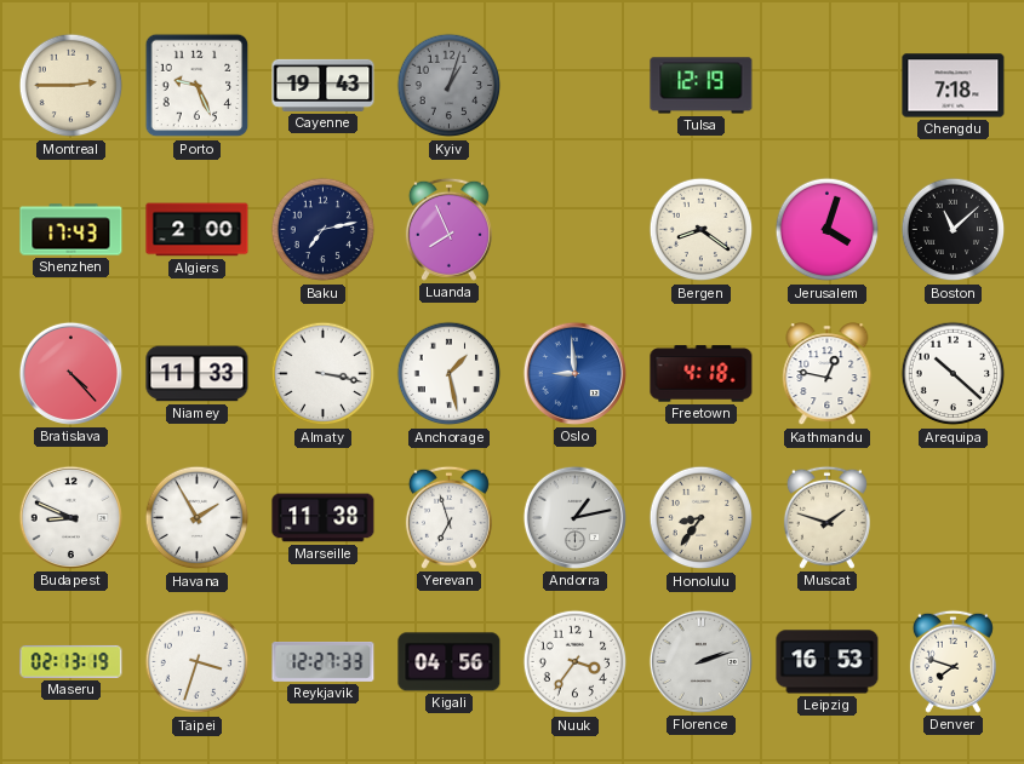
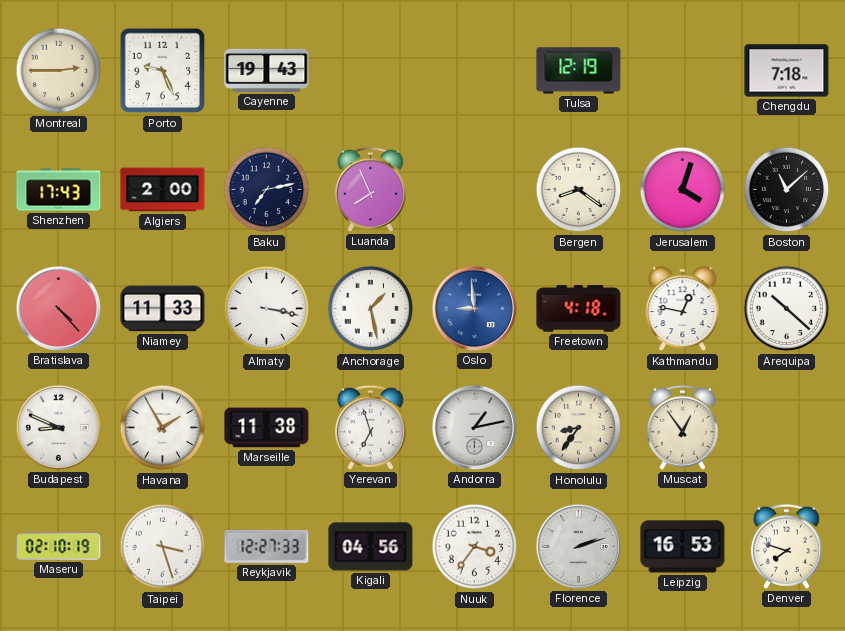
Kyiv: 1:03 -> none (450, 86)
Muscat: 1:48 -> 12:54 (682, 427)
Maseru: 02:13 -> 02:10 (59, 546)
Taipei: 3:33 -> 3:27 (163, 547)
